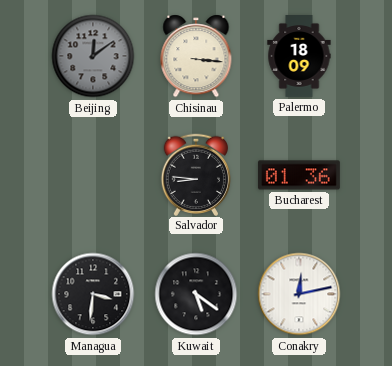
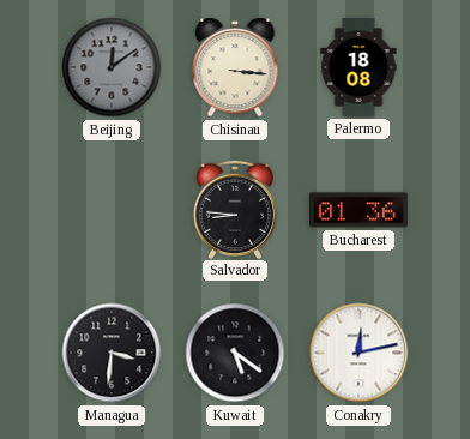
Palermo: 18:09 -> 18:08 (358, 68)
